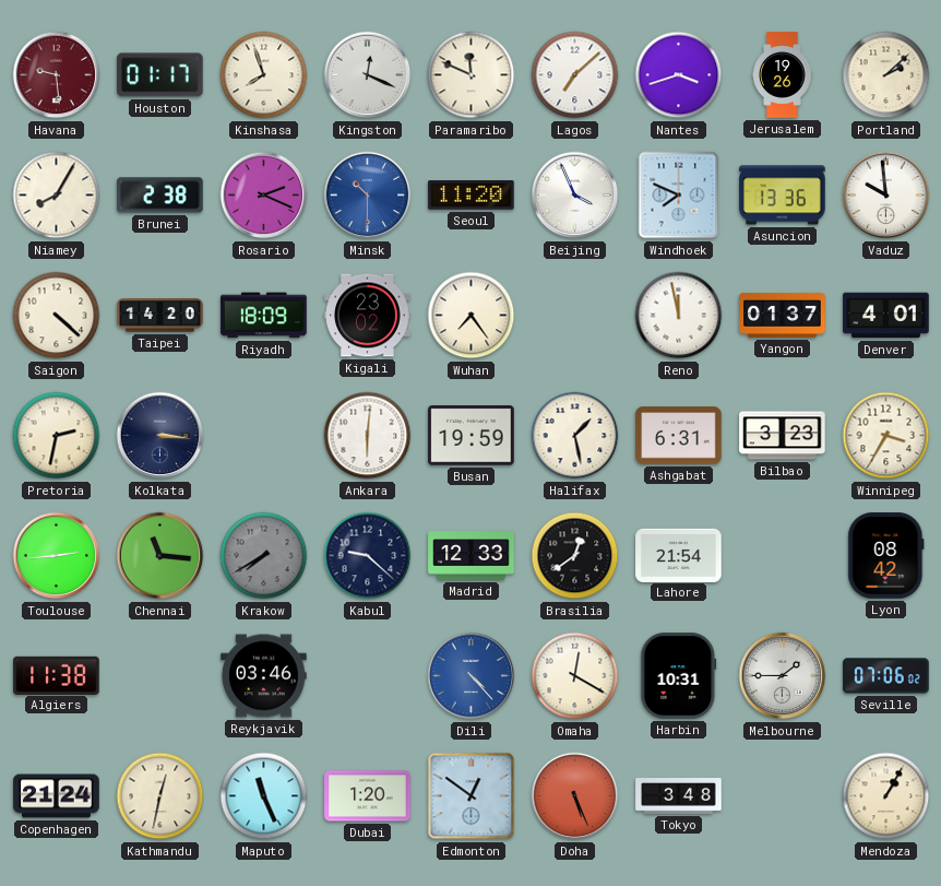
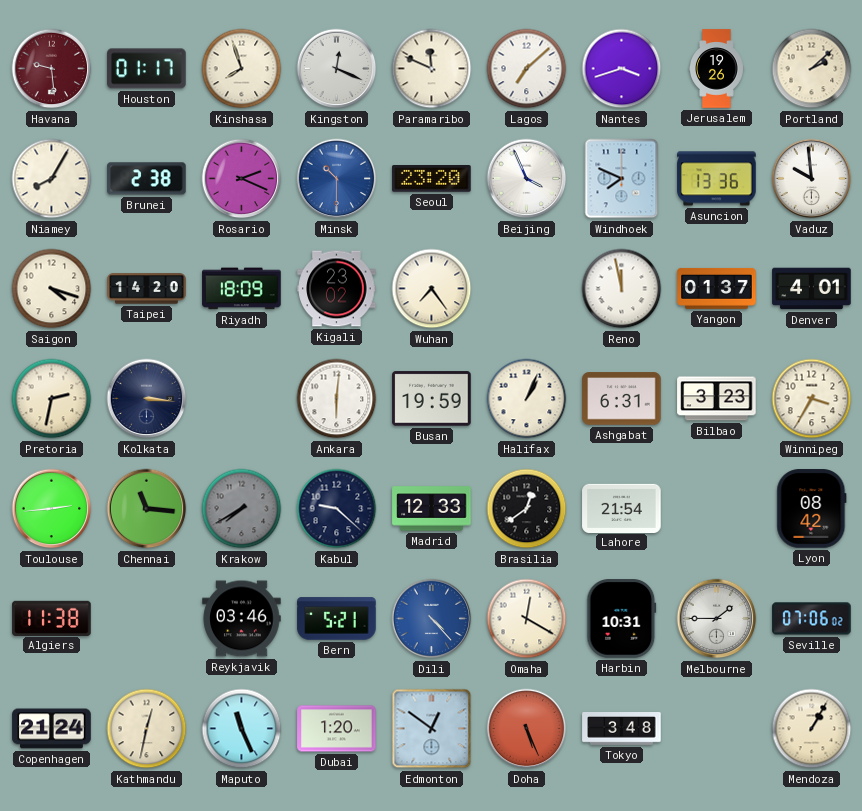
Seoul: 11:20 -> 23:20 (432, 179)
Saigon: 4:22 -> 4:18 (52, 289)
Halifax: 1:28 -> 1:04 (527, 399)
Bern: none -> 5:21 (337, 619)
